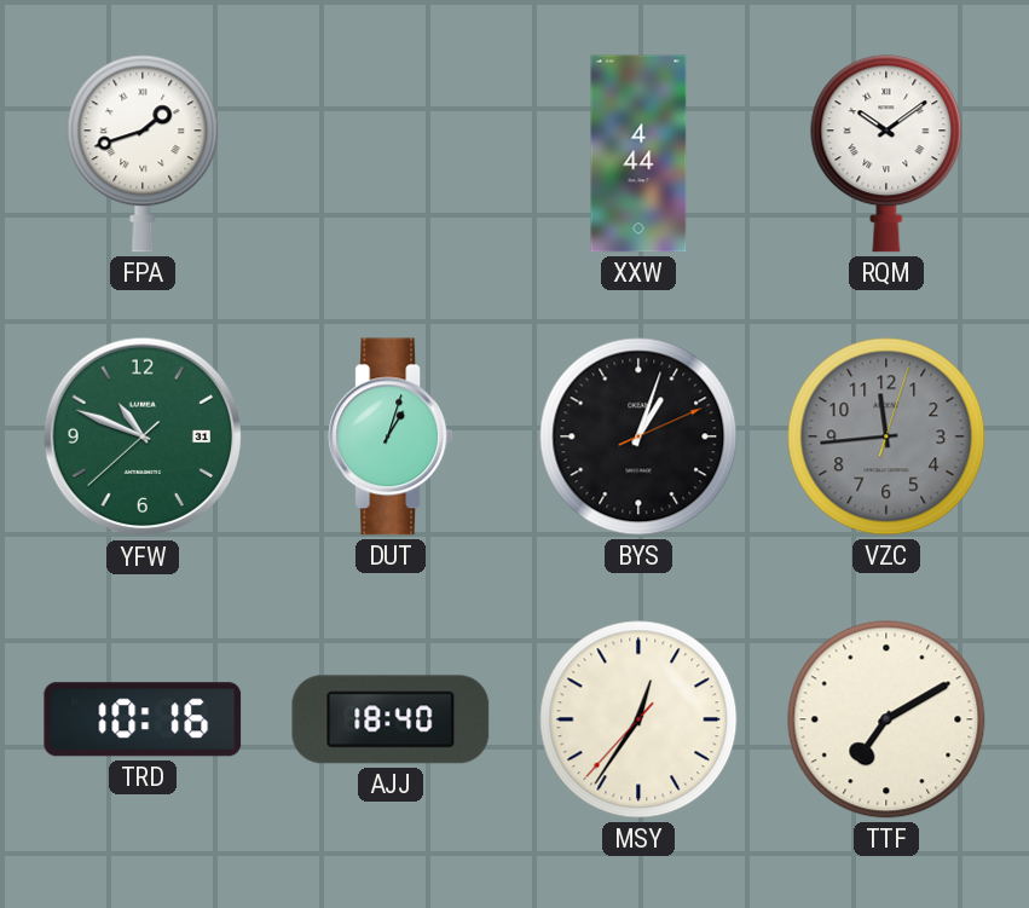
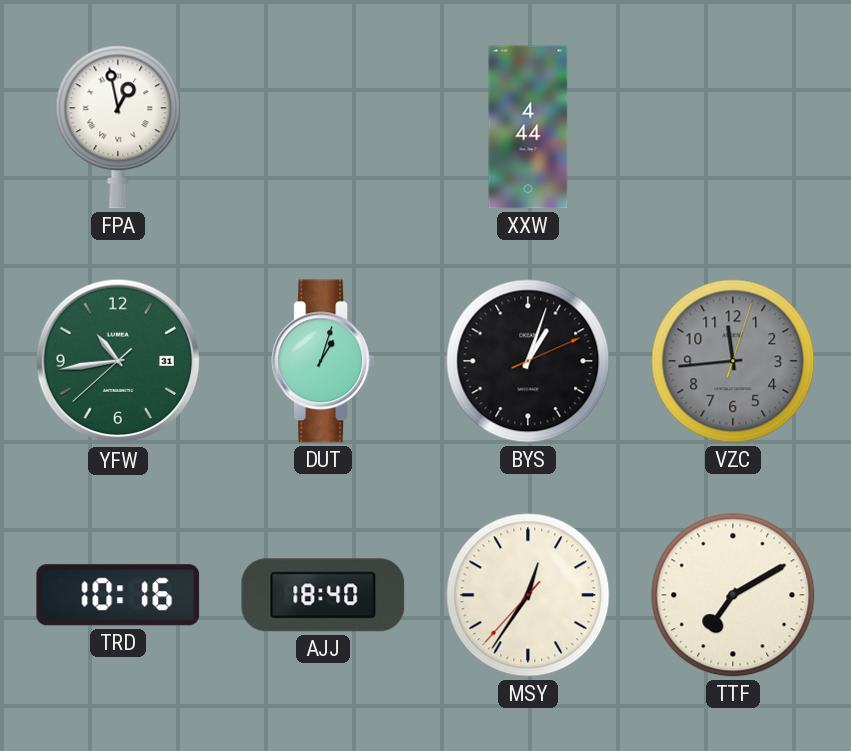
FPA: 1:42 -> 12:58 (118, 127)
RQM: 10:09 -> none (886, 154)
YFW: 10:48 -> 10:43 (118, 361)
